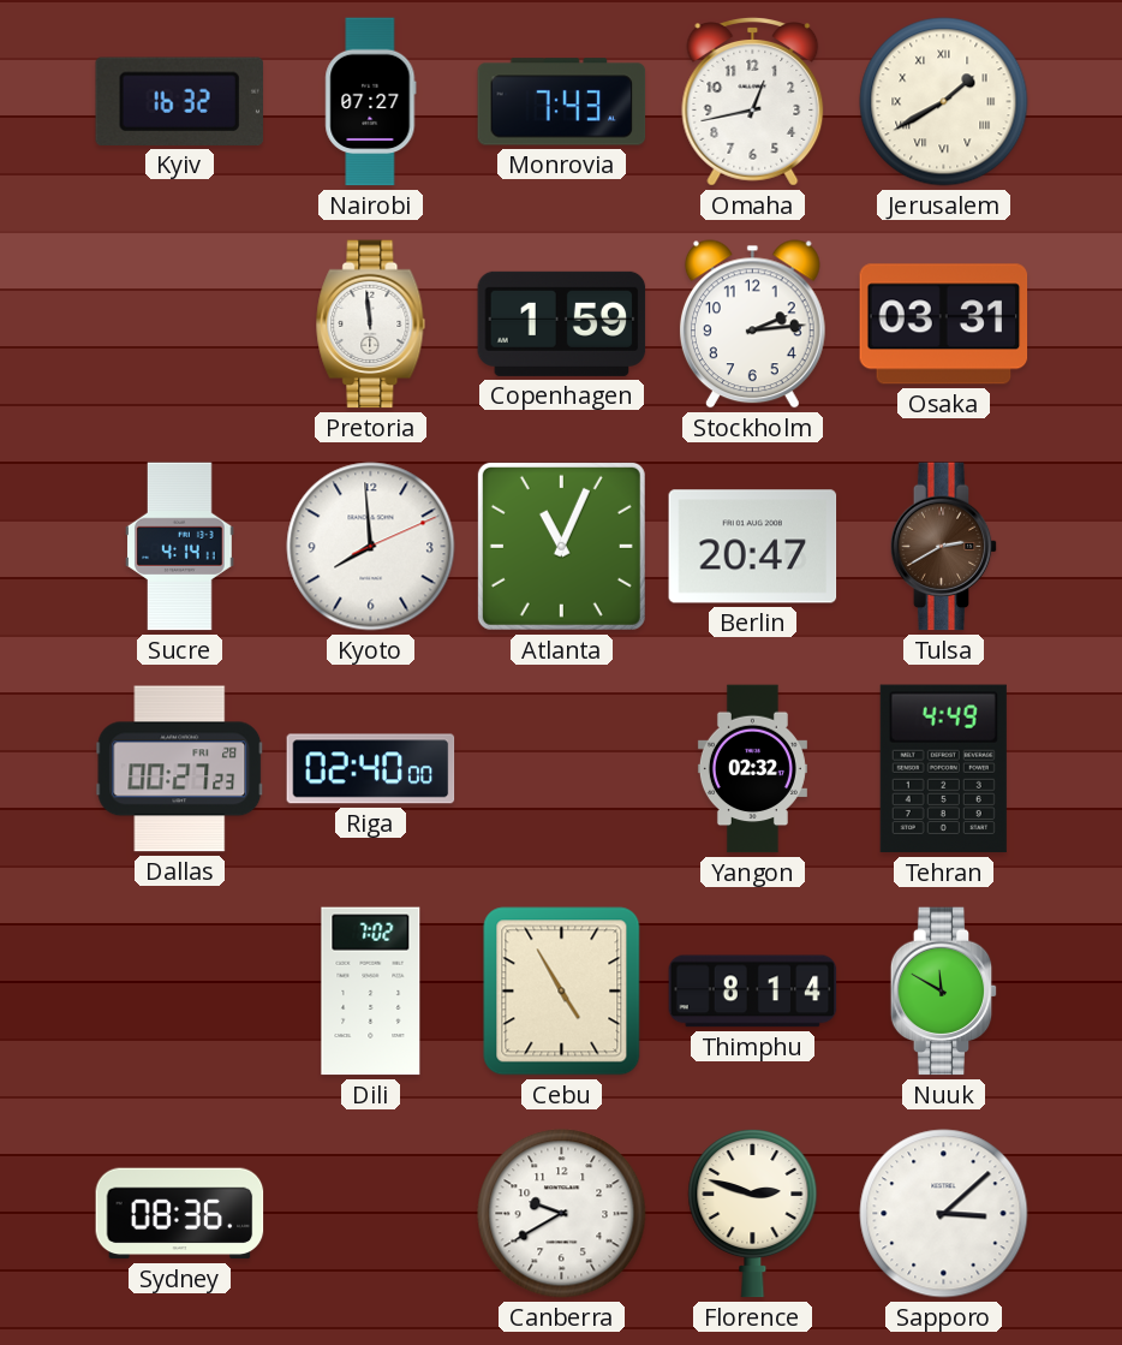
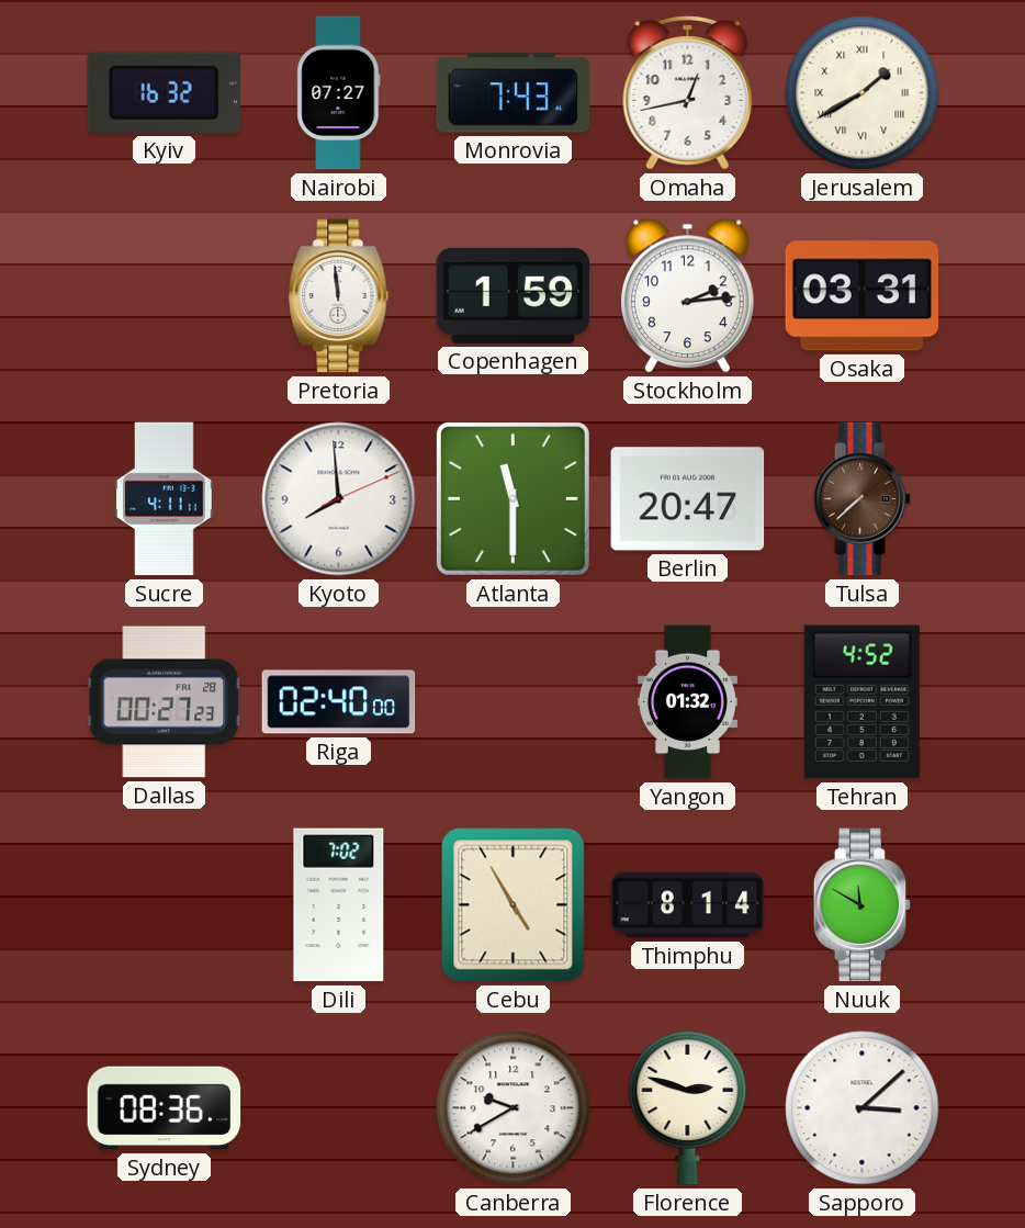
Sucre: 4:14 -> 4:11 (165, 499)
Atlanta: 11:04 -> 11:30 (512, 498)
Tulsa: 2:40 -> 7:38 (863, 499)
Yangon: 02:32 -> 01:32 (687, 702)
Tehran: 4:49 -> 4:52 (861, 702)
